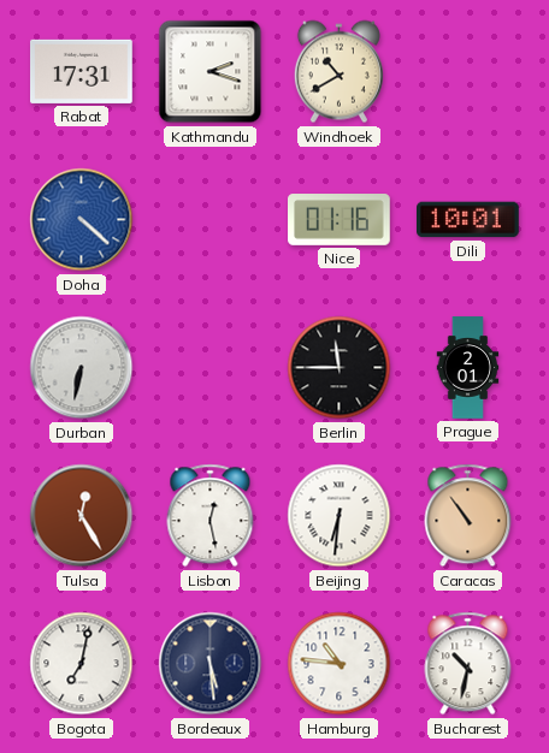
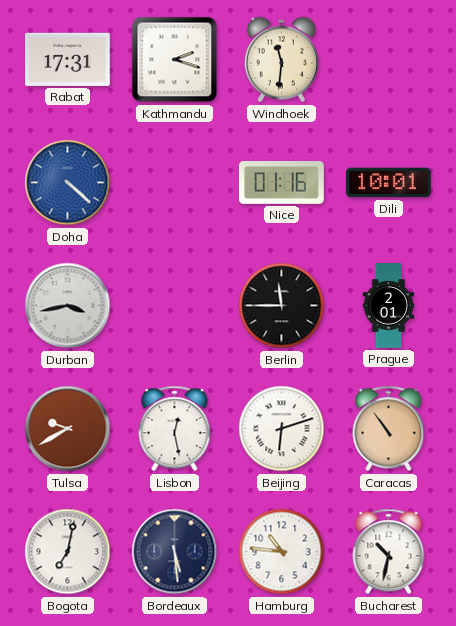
Windhoek: 10:40 -> 11:31 (281, 60)
Durban: 6:32 -> 3:43 (68, 306)
Tulsa: 12:25 -> 9:40 (68, 429)
Beijing: 6:31 -> 6:12 (282, 429)
